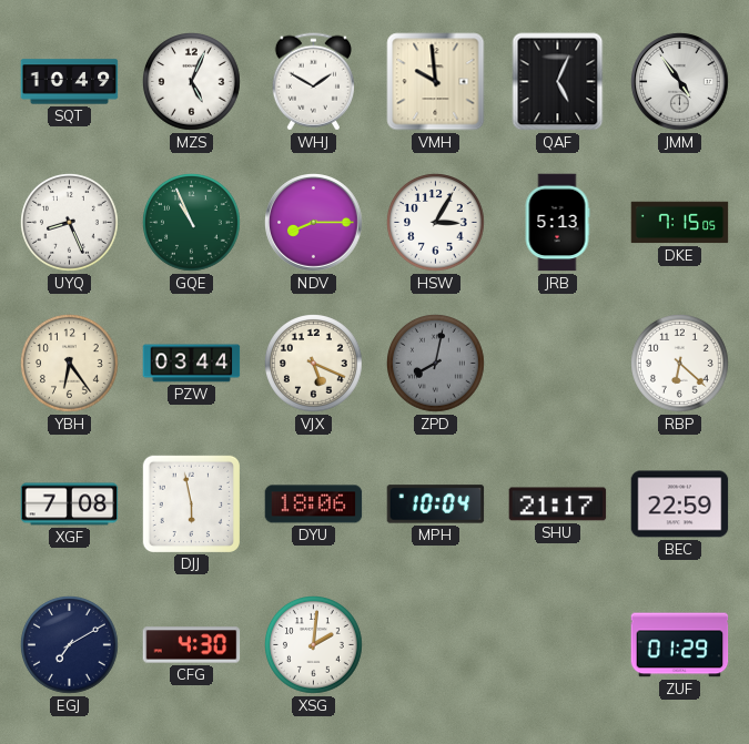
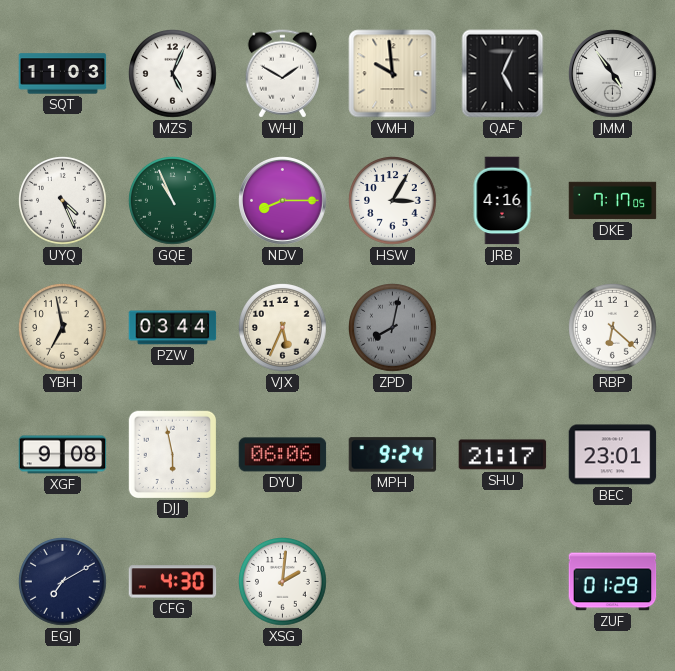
SQT: 10:49 -> 11:03 (63, 74)
UYQ: 8:26 -> 4:26 (63, 201)
JRB: 5:13 -> 4:16 (502, 201)
DKE: 7:15 -> 7:17 (613, 201)
YBH: 6:24 -> 6:58 (63, 328)
VJX: 5:19 -> 5:34 (283, 328)
XGF: 7:08 -> 9:08 (63, 455)
DYU: 18:06 -> 06:06 (283, 455)
MPH: 10:04 -> 9:24 (393, 455)
BEC: 22:59 -> 23:01 (613, 455)
